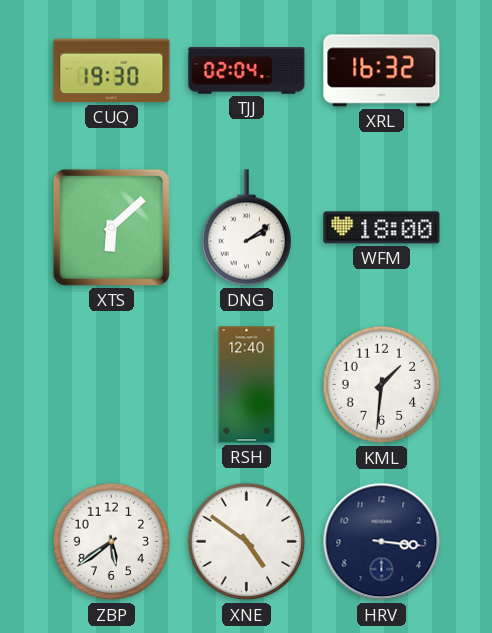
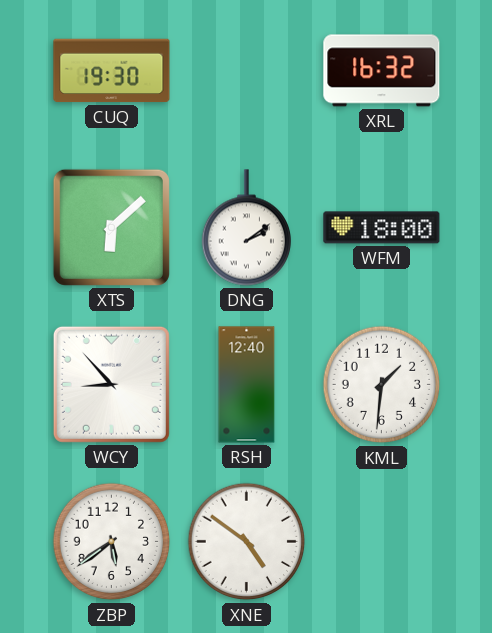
TJJ: 02:04 -> none (247, 71)
WCY: none -> 8:53 (111, 384)
HRV: 3:16 -> none (382, 542)
